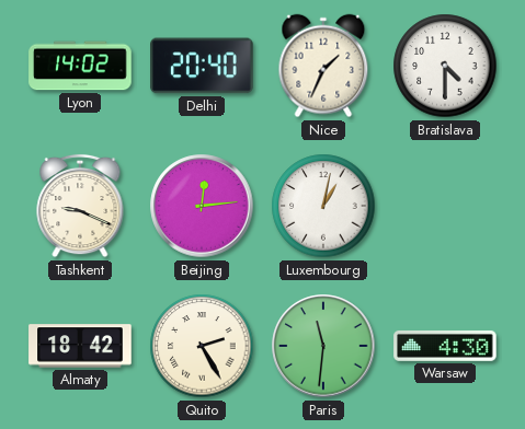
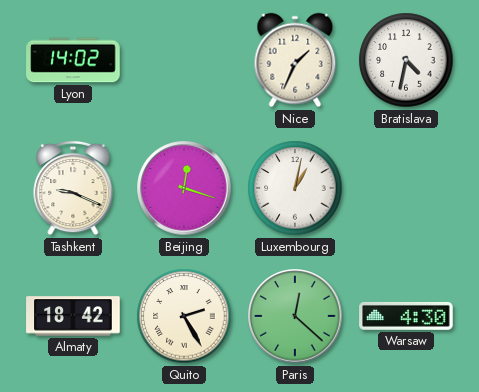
Delhi: 20:40 -> none (202, 66)
Bratislava: 4:30 -> 4:32 (406, 60)
Beijing: 12:14 -> 12:18 (184, 188)
Paris: 11:31 -> 12:22 (295, 316)
